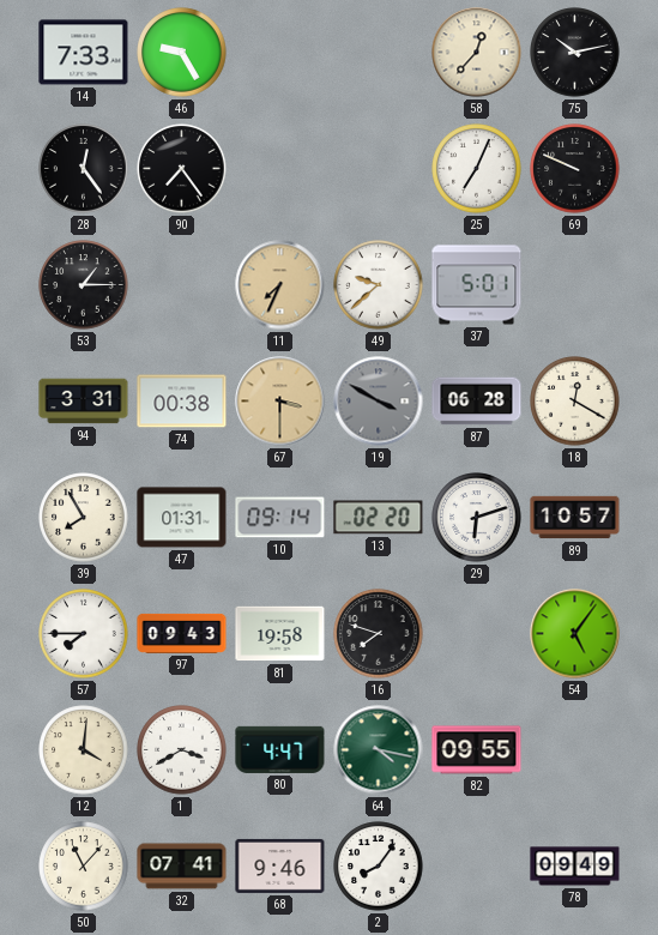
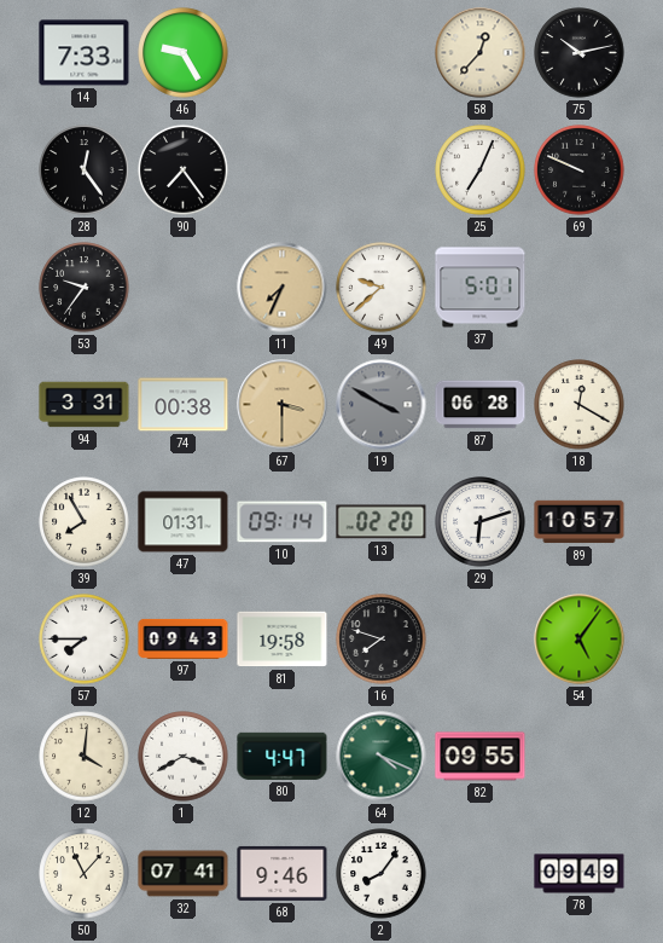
53: 1:15 -> 9:36 (85, 288)
64: 4:17 -> 4:19 (382, 757)
